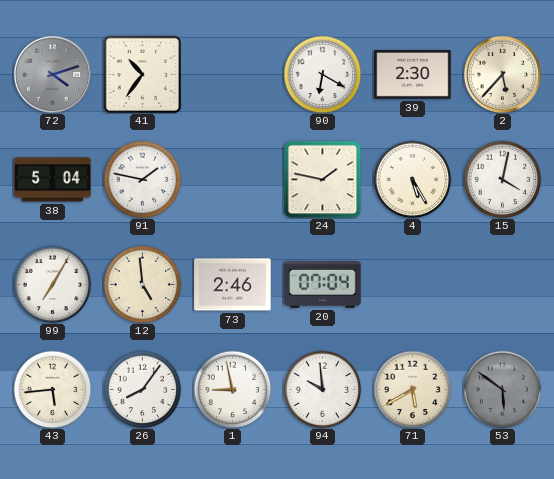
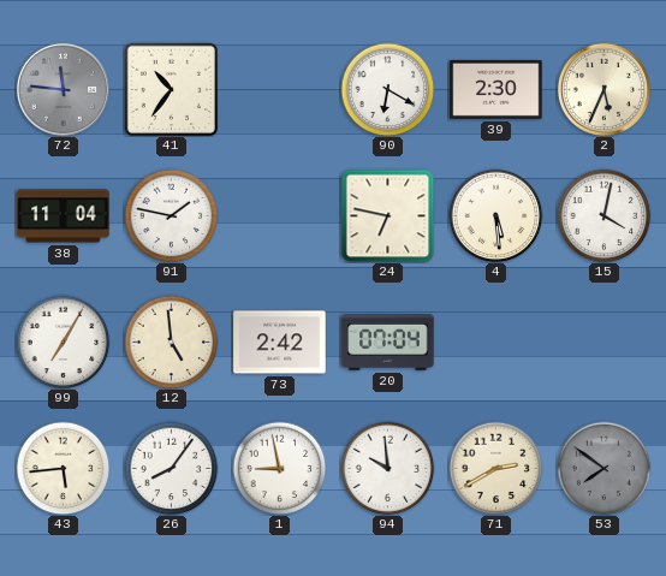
72: 4:12 -> 11:46 (63, 89)
2: 5:37 -> 5:34 (603, 89)
38: 5:04 -> 11:04 (64, 216)
24: 1:47 -> 6:47 (387, 215)
4: 5:25 -> 5:29 (495, 215)
73: 2:46 -> 2:42 (280, 343)
71: 5:40 -> 2:40 (495, 468)
53: 5:51 -> 7:51 (603, 468)
